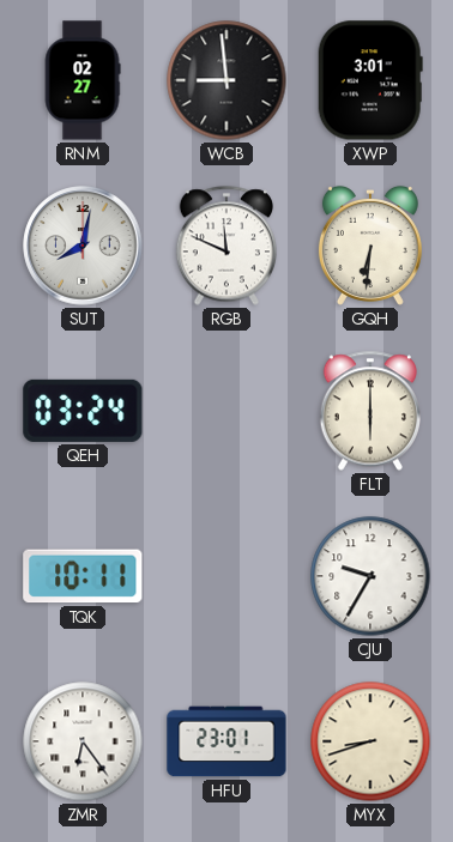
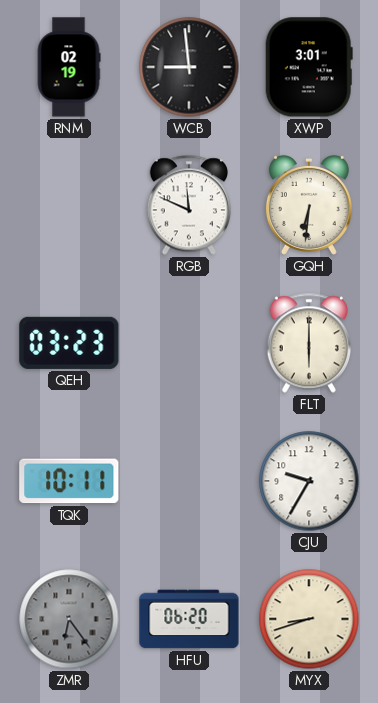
RNM: 02:27 -> 02:19 (69, 67)
SUT: 8:02 -> none (83, 246)
QEH: 03:24 -> 03:23 (69, 343)
ZMR dial: white -> grey (69, 619)
HFU: 23:01 -> 06:20 (189, 619)
